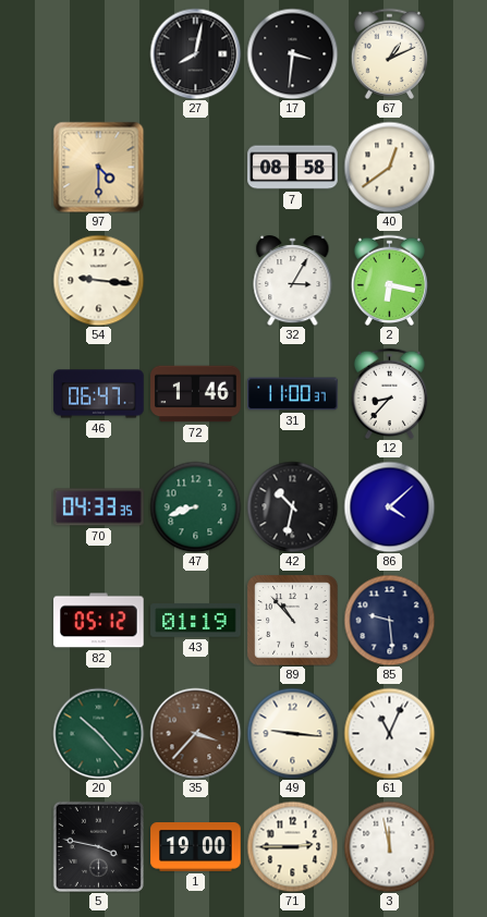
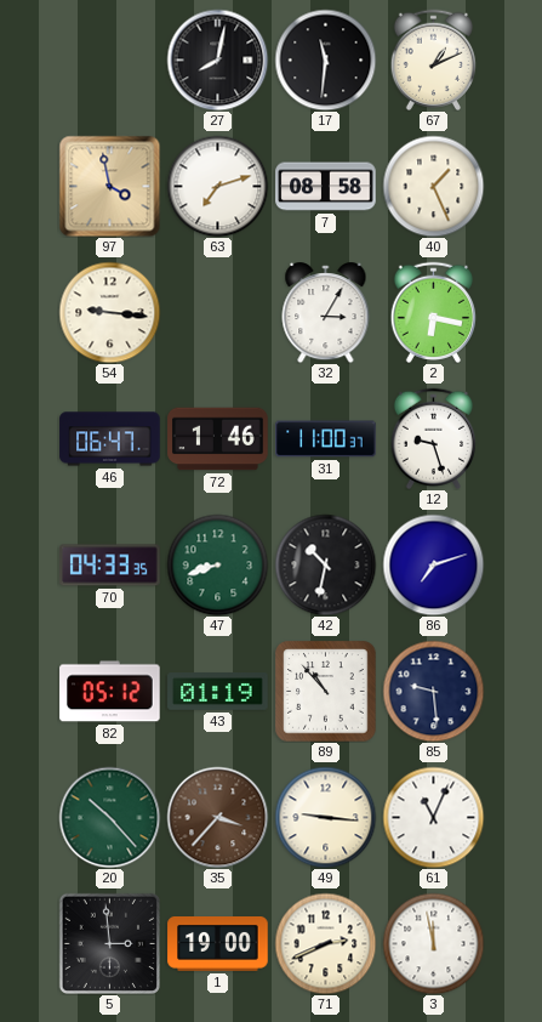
17: 3:31 -> 11:31 (325, 59)
97: 4:30 -> 3:58 (109, 186)
63: none -> 7:12 (217, 186)
40: 12:39 -> 1:26 (433, 186)
12: 8:37 -> 9:27 (433, 438)
86: 4:08 -> 7:12 (433, 564)
5: 3:47 -> 2:59 (109, 943)
71: 2:45 -> 2:41 (325, 943)
